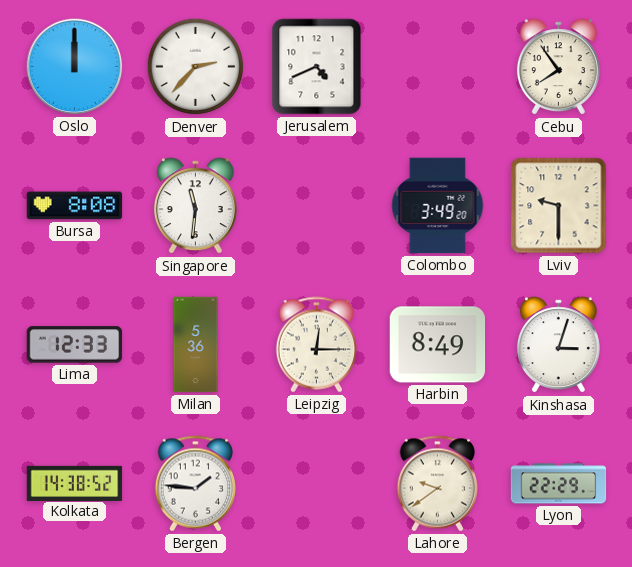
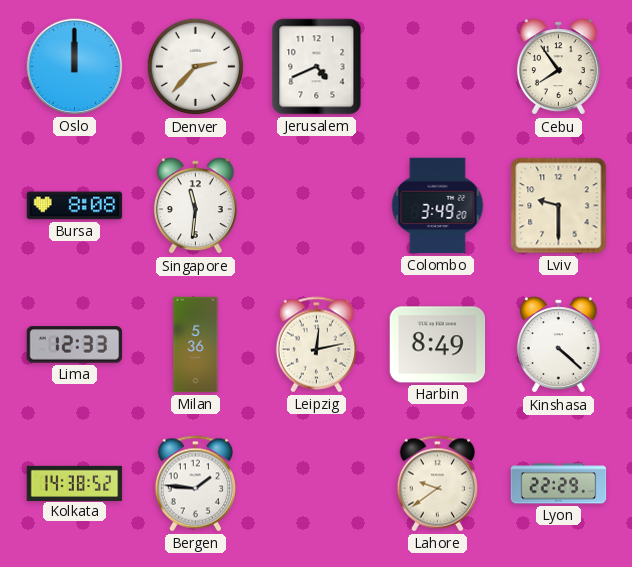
Leipzig: 12:15 -> 12:13 (317, 345)
Kinshasa: 3:03 -> 4:22 (558, 345)
